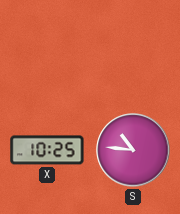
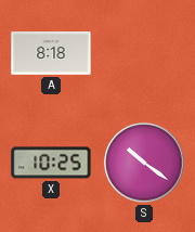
A: none -> 8:18 (51, 53)
S: 10:46 -> 10:21 (144, 163)
